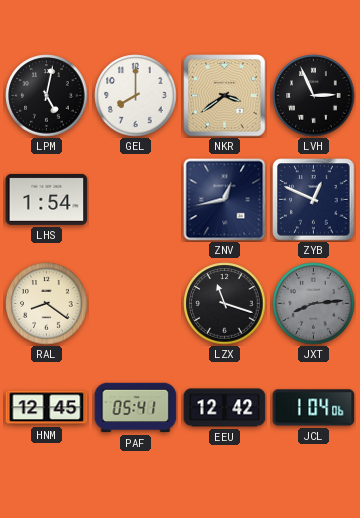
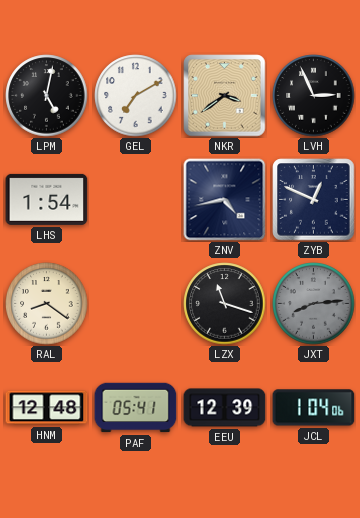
GEL: 8:00 -> 7:10 (136, 96)
ZNV: 12:43 -> 4:43 (225, 200)
HNM: 12:45 -> 12:48 (47, 408)
EEU: 12:42 -> 12:39 (225, 408)
